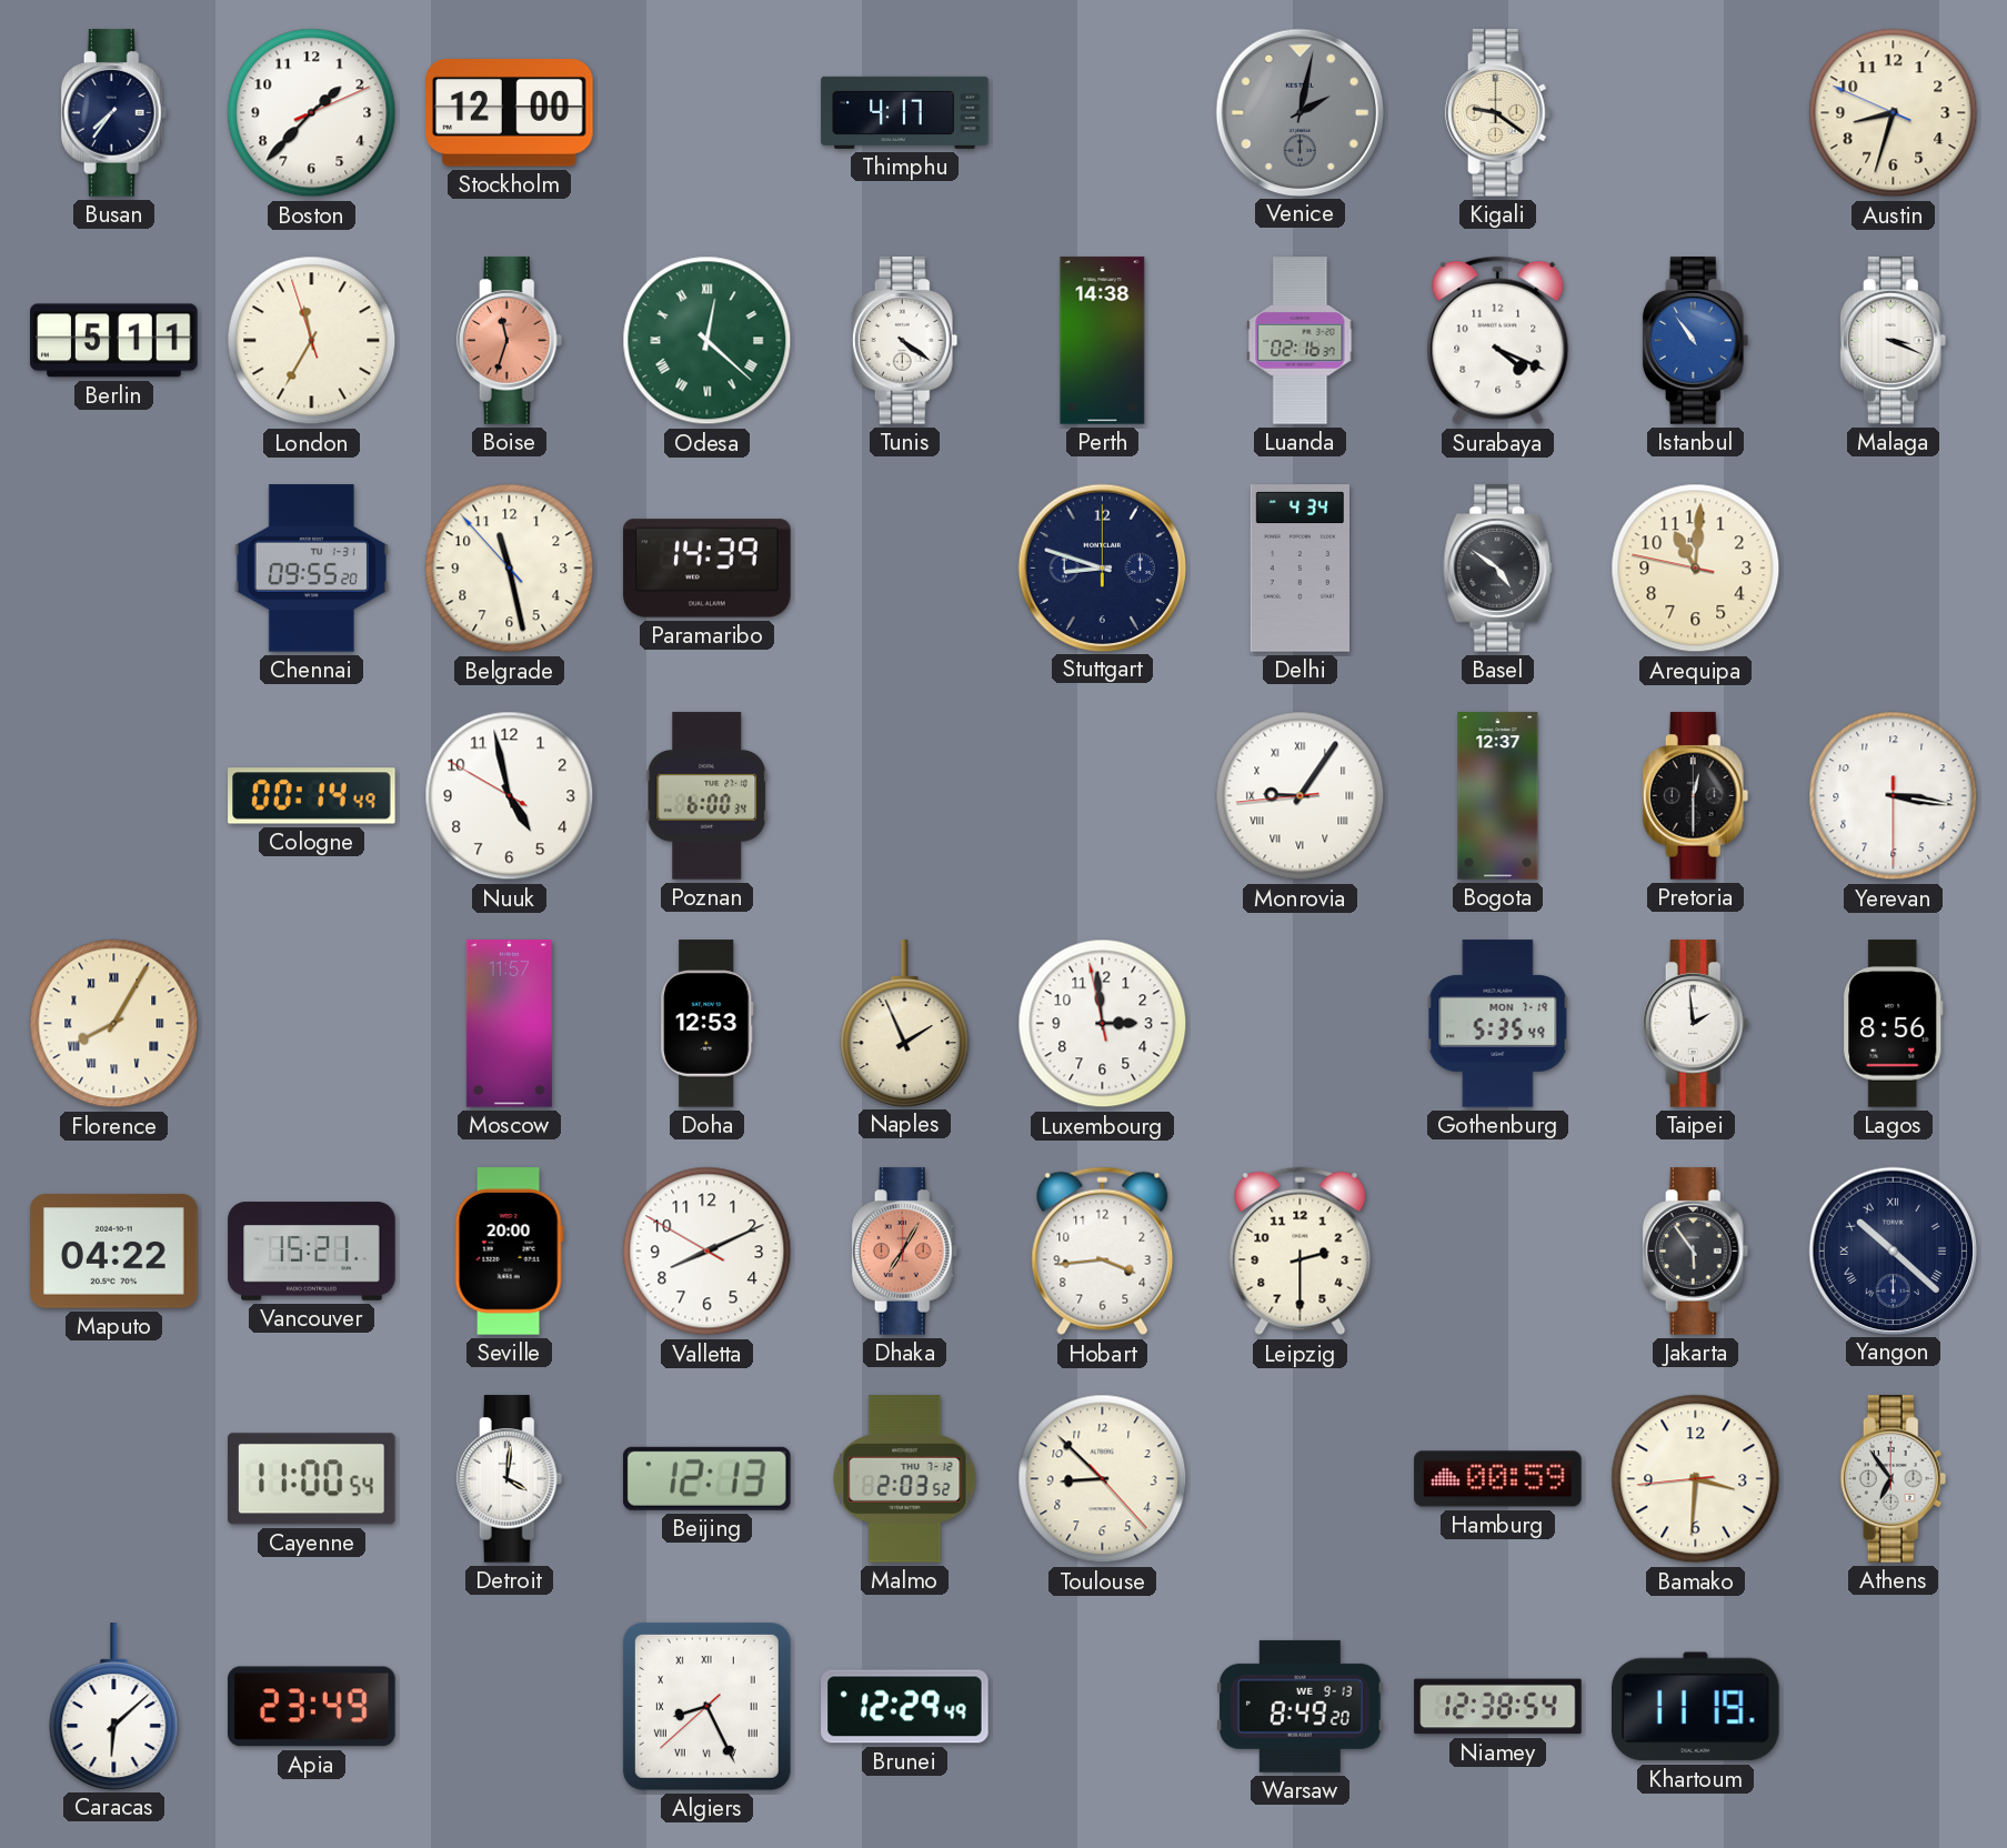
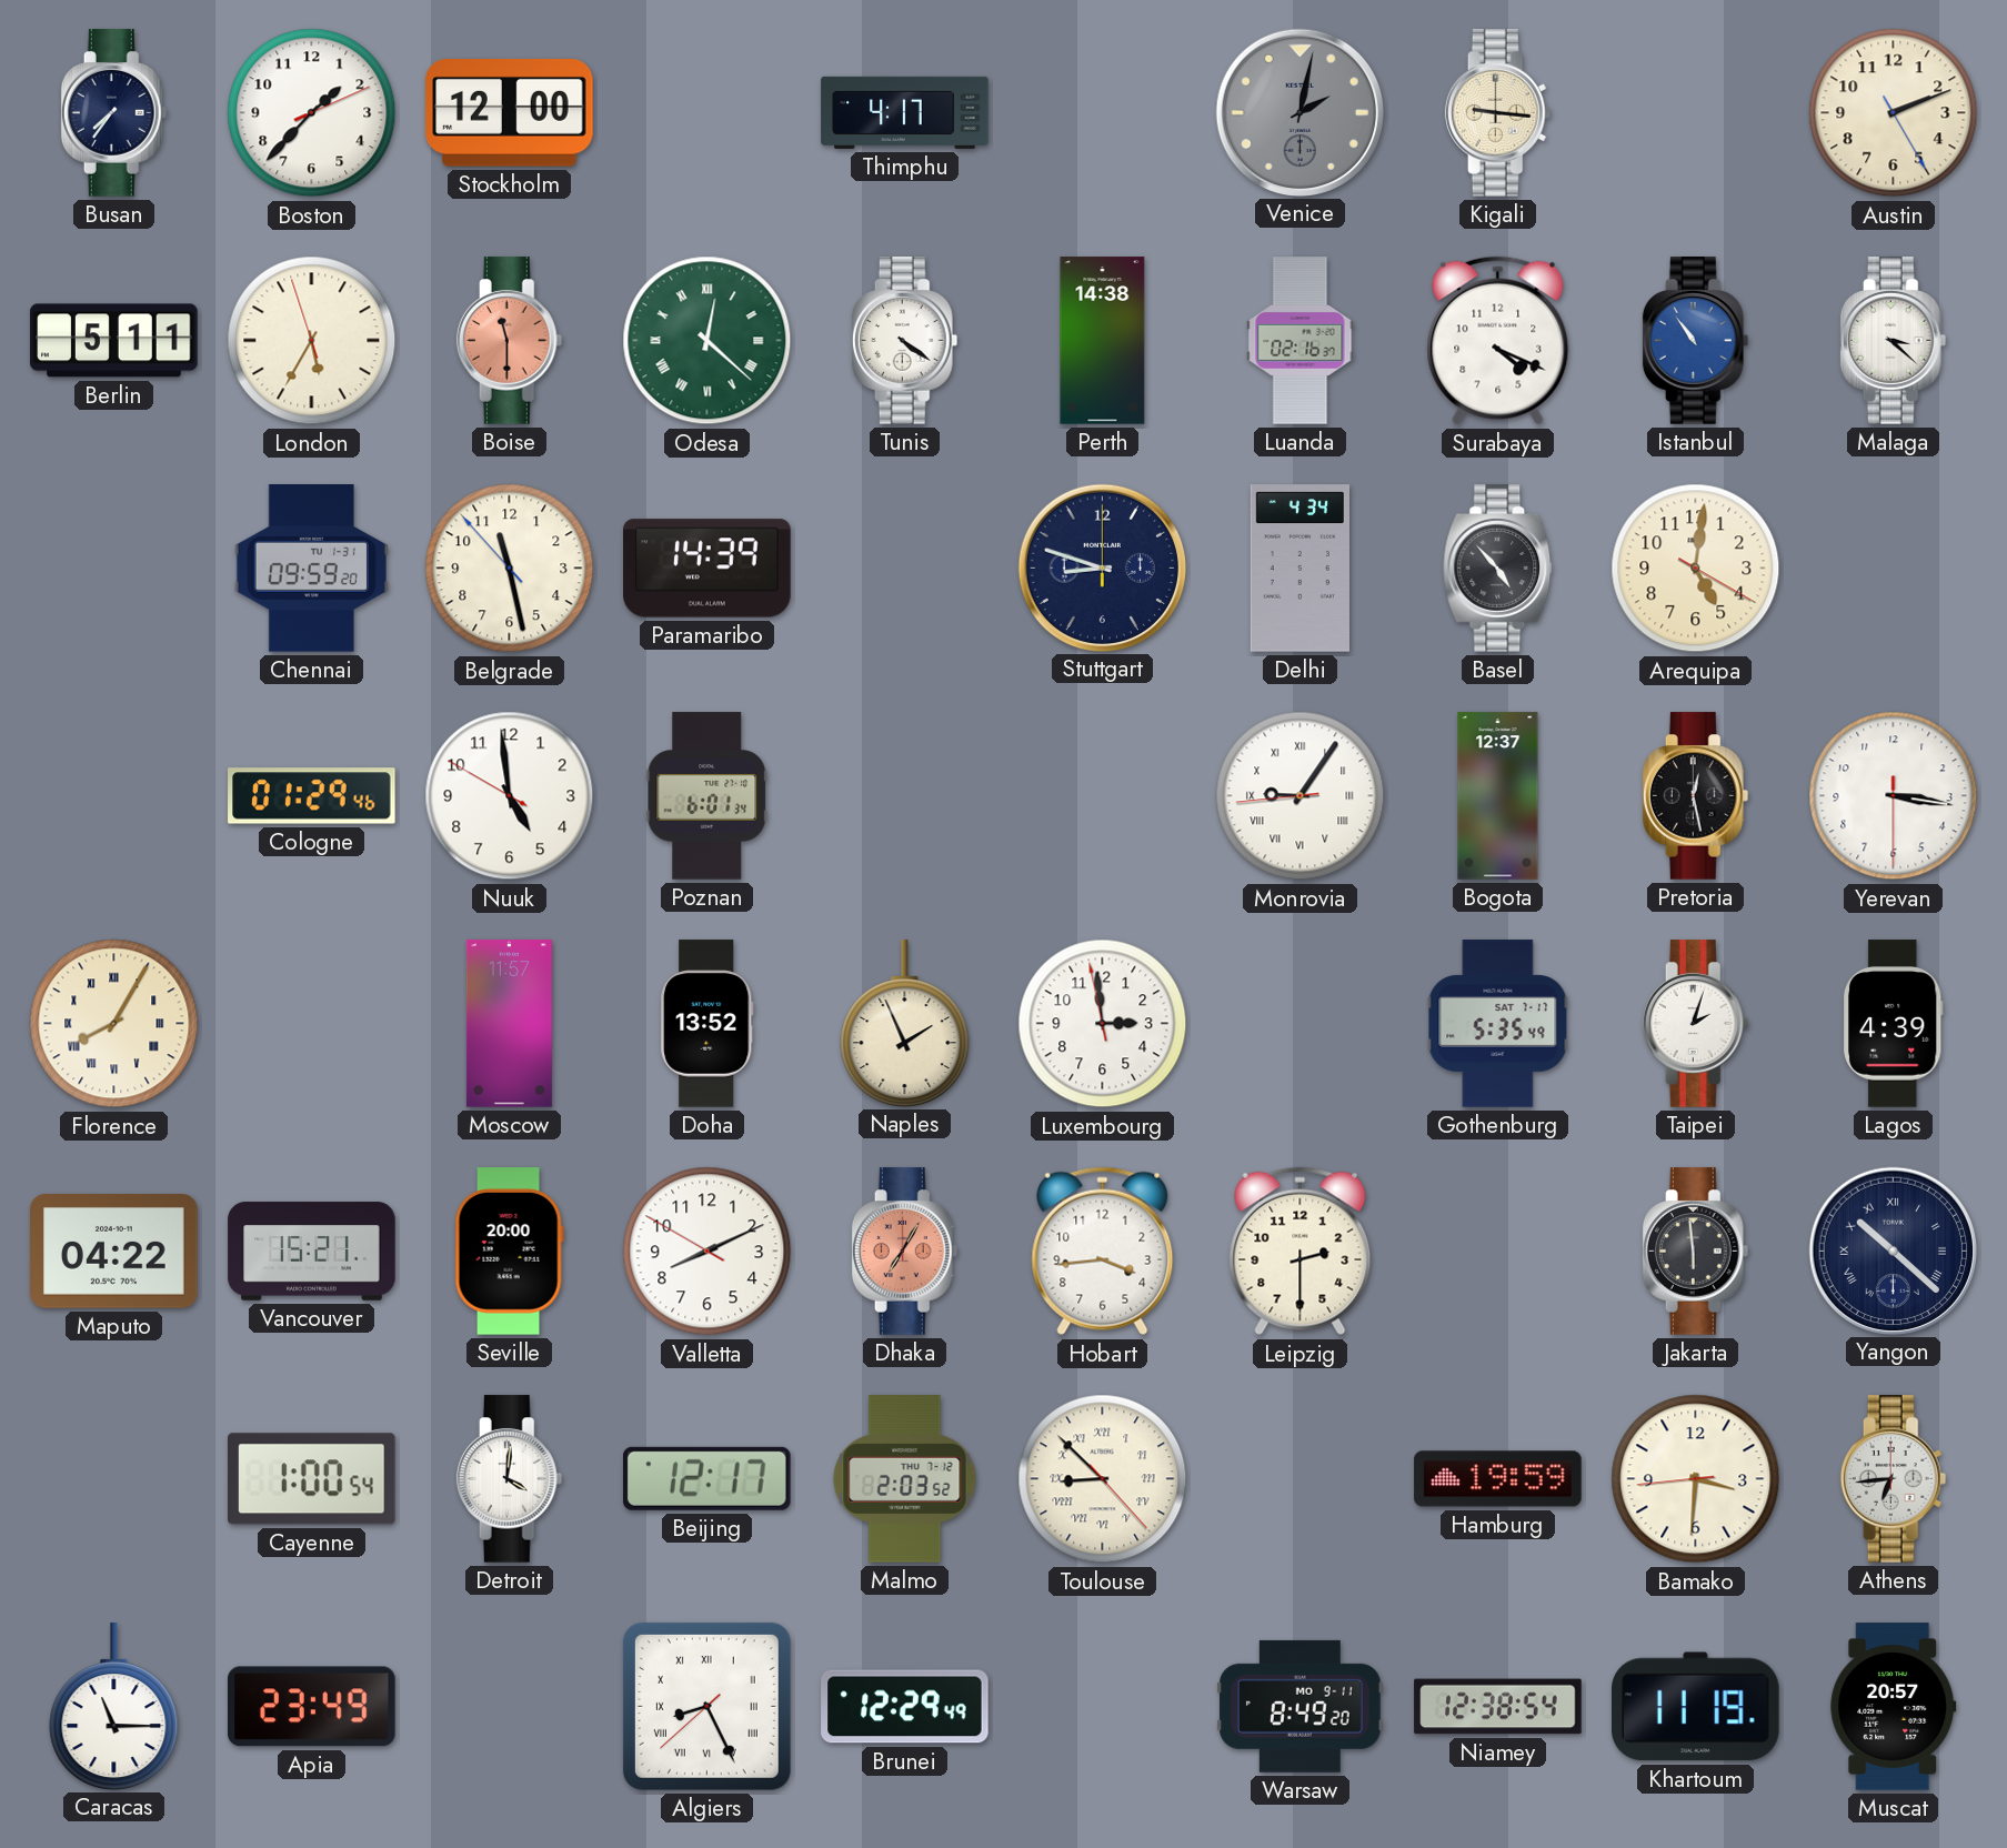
Kigali: 9:21 -> 9:16 (1498, 113)
Austin: 8:32 -> 2:11 (1894, 113)
London: 11:34 -> 5:34 (312, 341)
Boise: 11:33 -> 11:30 (510, 341)
Malaga: 3:19 -> 3:22 (1894, 341)
Chennai: 09:55 -> 09:59 (311, 569)
Basel: 4:51 -> 4:53 (1498, 569)
Arequipa: 11:00 -> 5:01 (1696, 569)
Cologne: 00:14 -> 01:29 (312, 796)
Nuuk: 4:57 -> 4:58 (510, 796)
Poznan: 6:00 -> 6:01 (708, 796)
Pretoria: 12:30 -> 12:28 (1696, 796)
Doha: 12:53 -> 13:52 (708, 1024)
Gothenburg date: MON 7-19 -> SAT 7-17 (1498, 1024)
Taipei: 1:59 -> 2:03 (1696, 1024)
Lagos: 8:56 -> 4:39 (1893, 1024)
Jakarta: 5:54 -> 5:59 (1696, 1252)
Cayenne: 11:00 -> 1:00 (312, 1479)
Beijing: 12:13 -> 12:17 (706, 1478)
Toulouse numerals: Arabic -> Roman (1103, 1479)
Hamburg: 00:59 -> 19:59 (1498, 1479)
Athens: 6:54 -> 6:44 (1894, 1479)
Caracas: 6:08 -> 11:15 (114, 1706)
Warsaw date: WE 9-13 -> MO 9-11 (1301, 1706)
Muscat: none -> 20:57 (1894, 1707)
